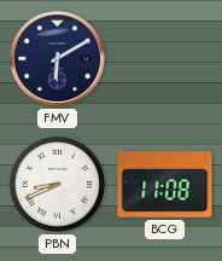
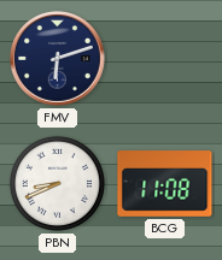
FMV: 6:10 -> 6:12 (58, 59)
